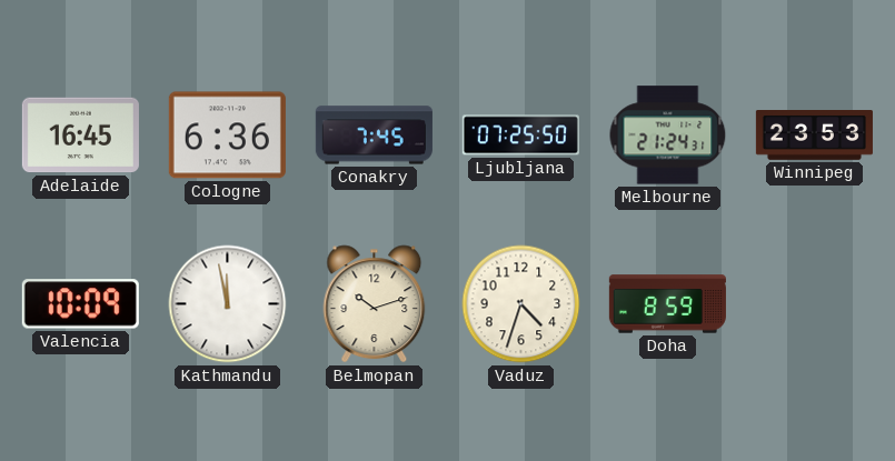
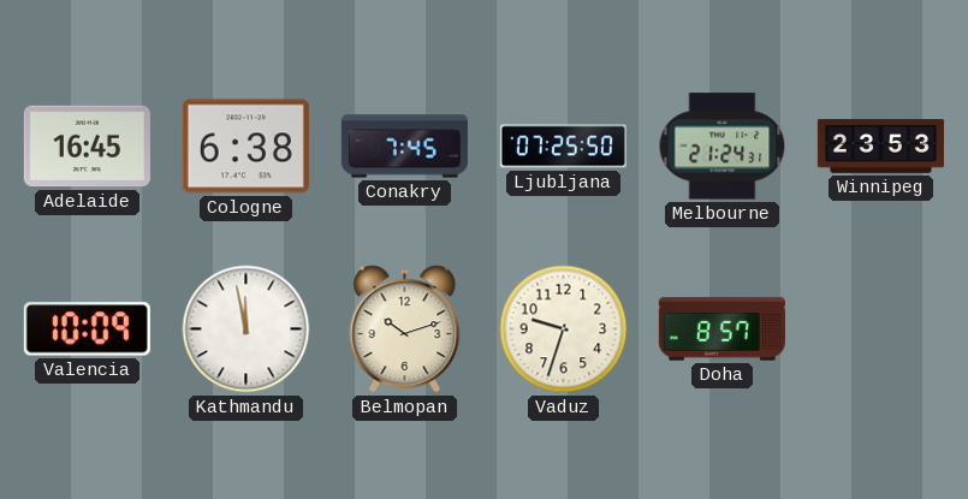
Cologne: 6:36 -> 6:38 (245, 147)
Vaduz: 4:33 -> 9:33 (564, 329)
Doha: 8:59 -> 8:57 (721, 329)
